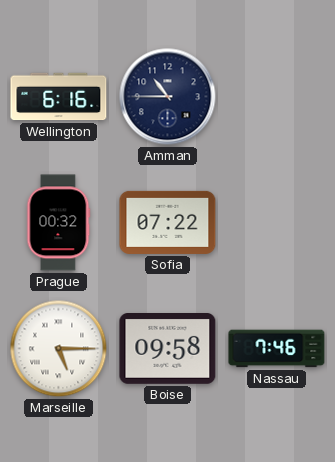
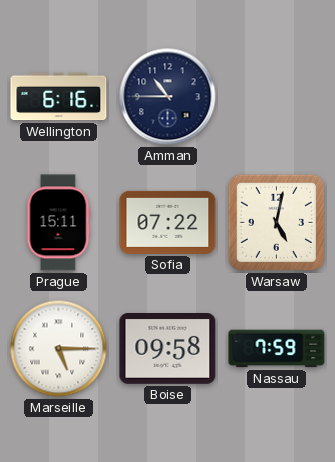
Prague: 00:32 -> 15:11 (59, 223)
Warsaw: none -> 5:02 (276, 222)
Nassau: 7:46 -> 7:59 (277, 349)
